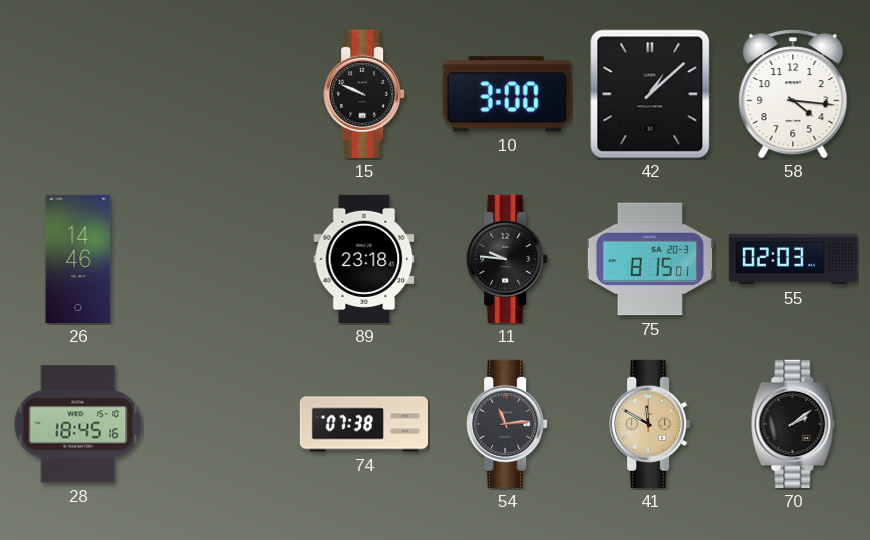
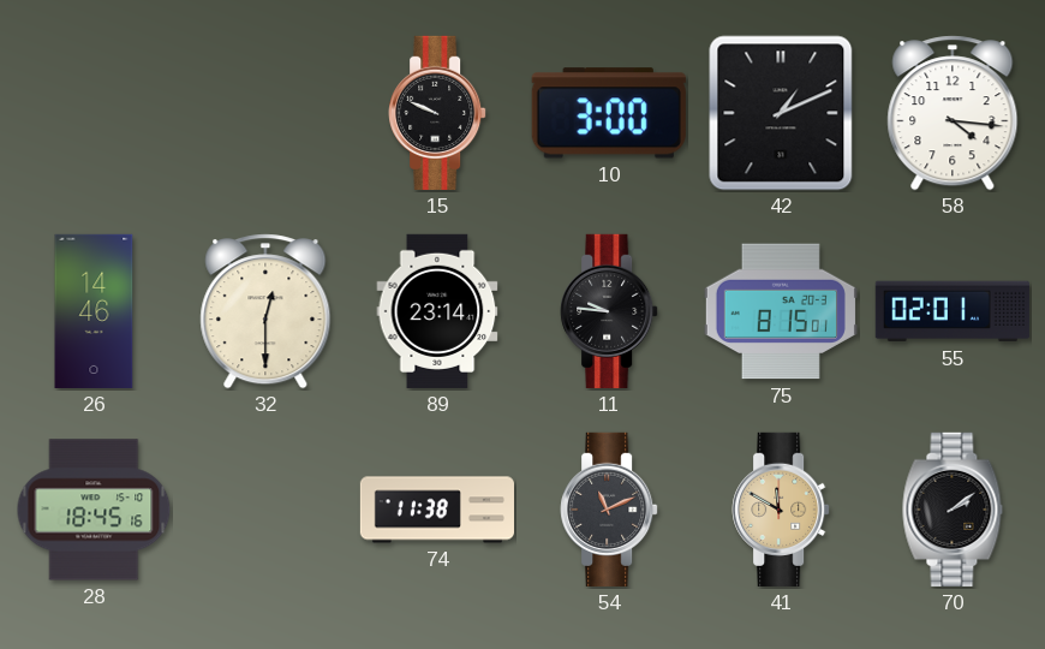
42: 1:08 -> 1:11 (781, 113)
32: none -> 12:30 (265, 311)
89: 23:18 -> 23:14 (437, 311)
55: 02:03 -> 02:01 (953, 311)
74: 07:38 -> 11:38 (436, 510)
54: 11:14 -> 11:11 (609, 510)
